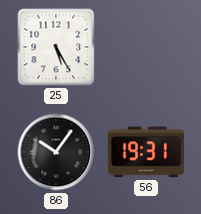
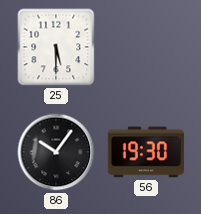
25: 5:25 -> 5:30 (56, 47)
56: 19:31 -> 19:30 (146, 152)
